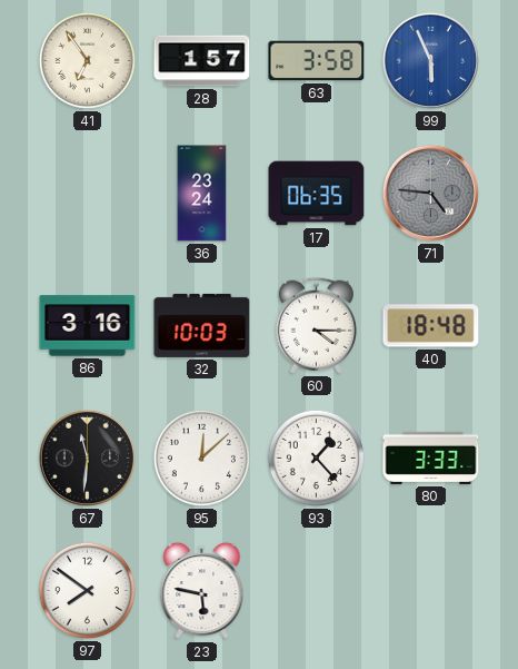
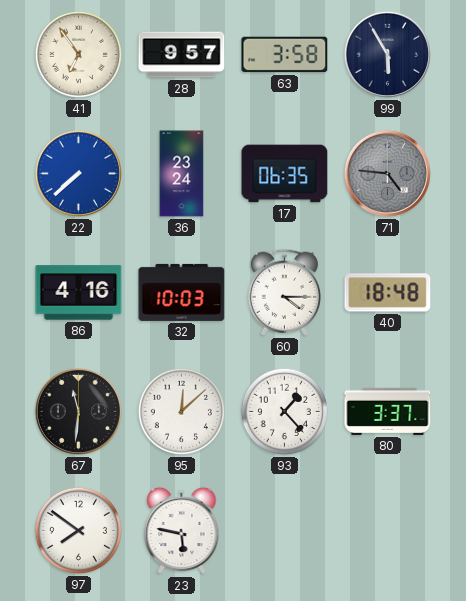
28: 1:57 -> 9:57 (182, 55)
99: 5:56 -> 5:55 (387, 54)
99 dial: blue -> navy (387, 54)
22: none -> 7:38 (78, 173)
86: 3:16 -> 4:16 (79, 293)
80: 3:33 -> 3:37 (388, 411)
